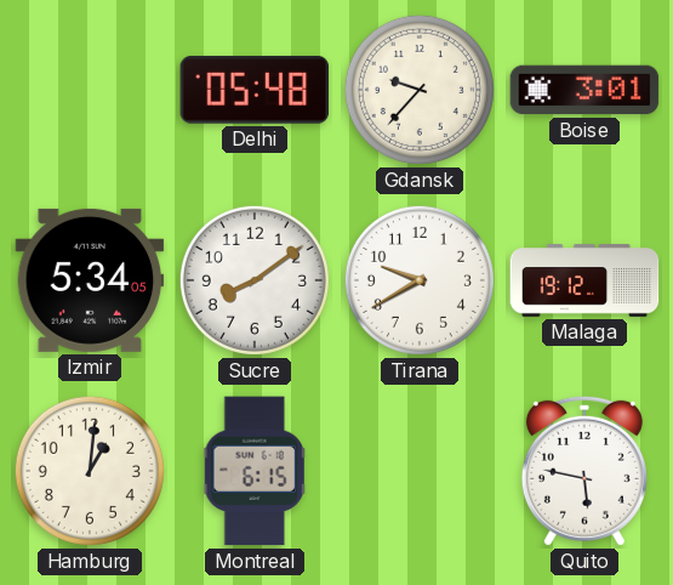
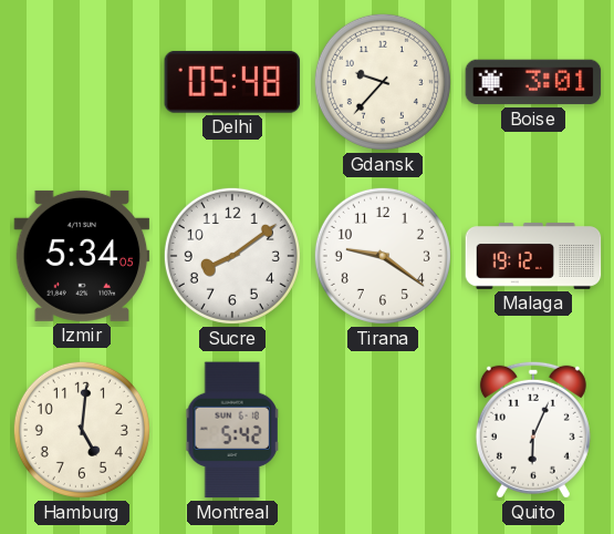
Tirana: 9:40 -> 9:21 (383, 256)
Hamburg: 1:01 -> 5:01 (82, 430)
Montreal: 6:15 -> 5:42 (232, 430)
Quito: 5:47 -> 6:04 (533, 430)
